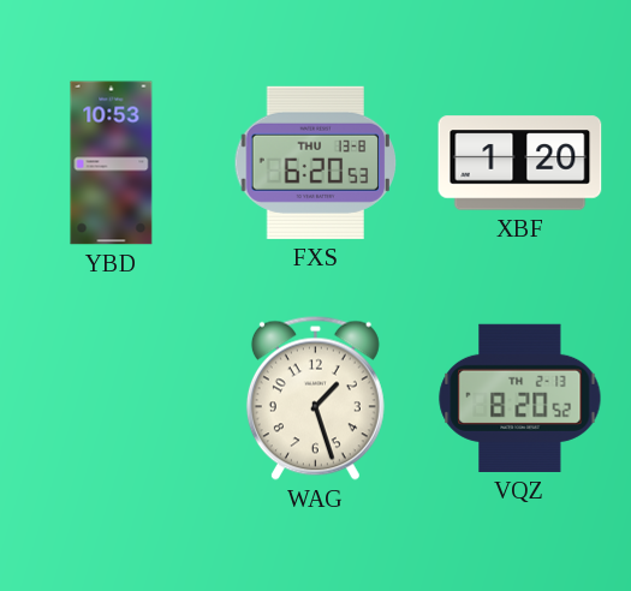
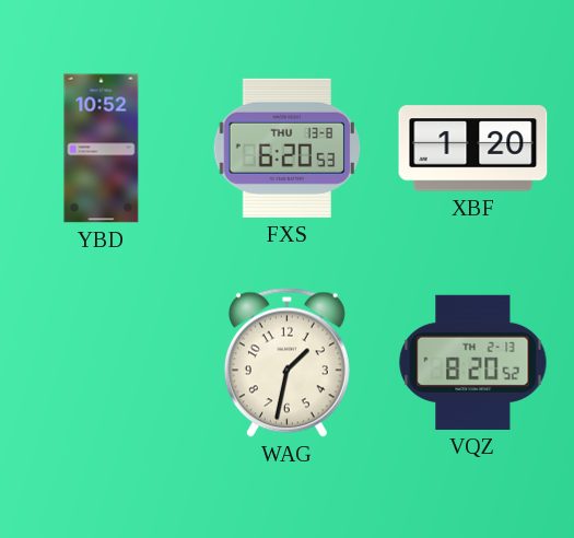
YBD: 10:53 -> 10:52 (102, 149)
WAG: 1:27 -> 1:32 (286, 362)
